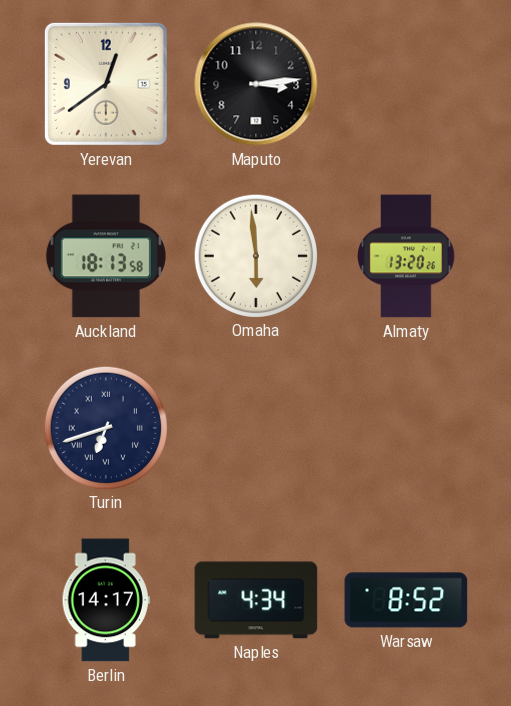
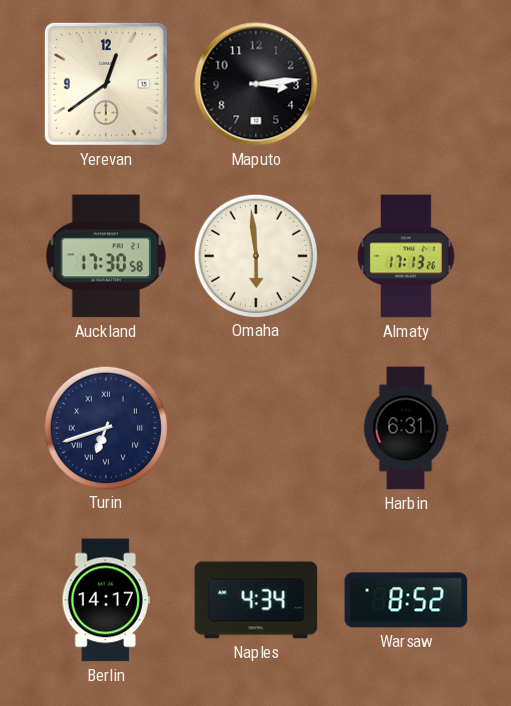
Auckland: 18:13 -> 17:30 (106, 256)
Almaty: 13:20 -> 17:13 (406, 256)
Harbin: none -> 6:31 (406, 428)
